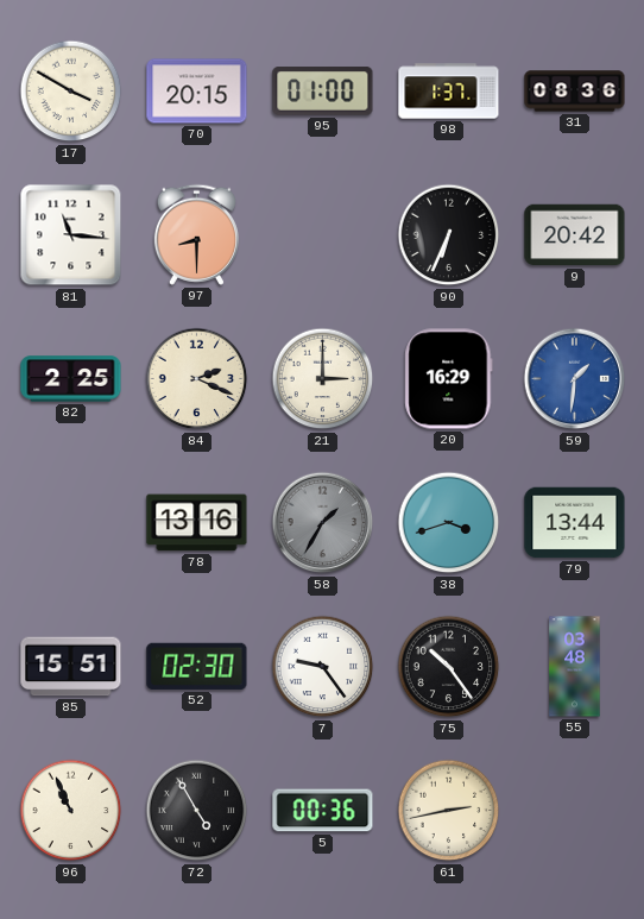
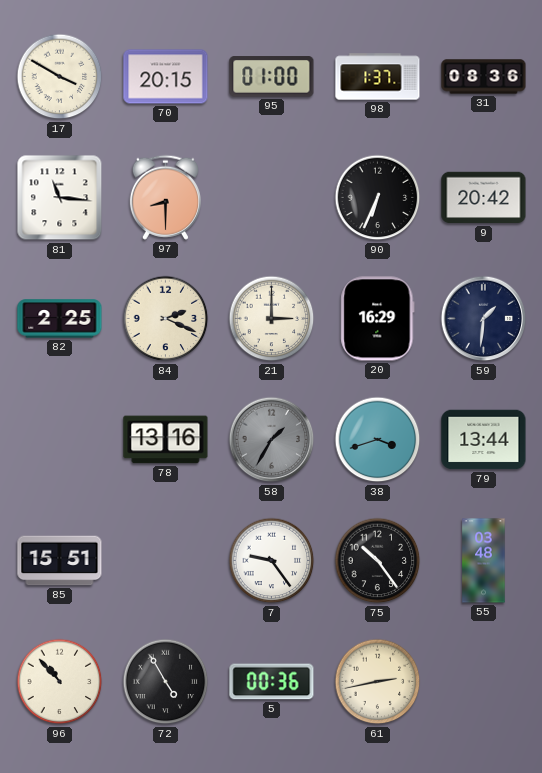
59 dial: blue -> navy (484, 319)
52: 02:30 -> none (197, 666)
96: 10:56 -> 10:53 (60, 682)
